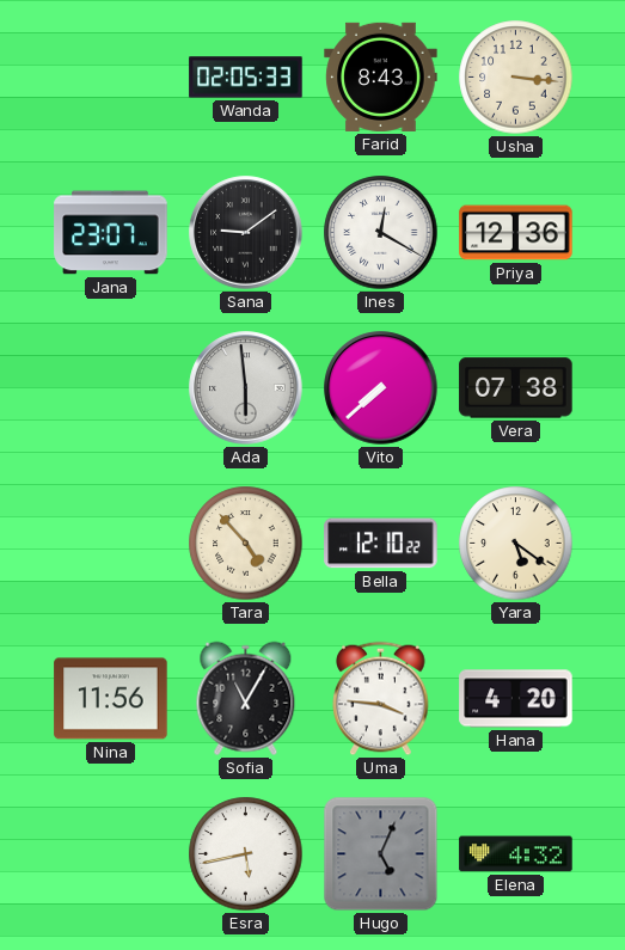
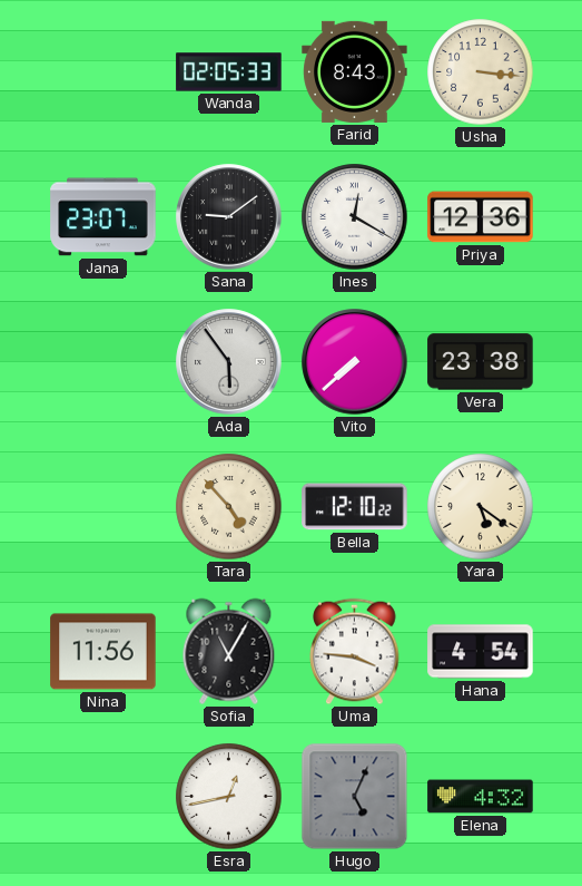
Ada: 5:59 -> 5:54 (229, 362)
Vera: 07:38 -> 23:38 (481, 362)
Hana: 4:20 -> 4:54 (481, 652)
Esra: 5:43 -> 12:43 (229, 797)
